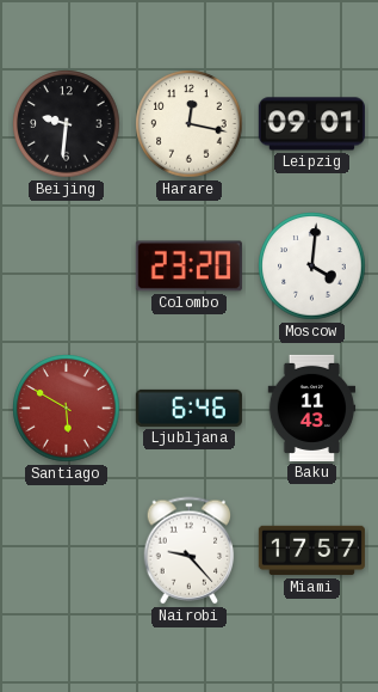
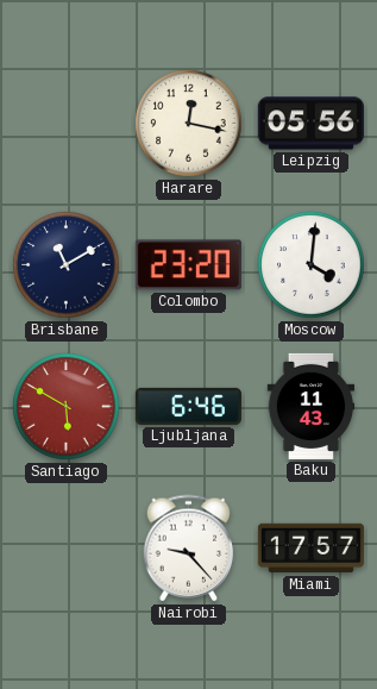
Beijing: 9:31 -> none (67, 124)
Leipzig: 09:01 -> 05:56 (310, 124)
Brisbane: none -> 11:10 (67, 265)
